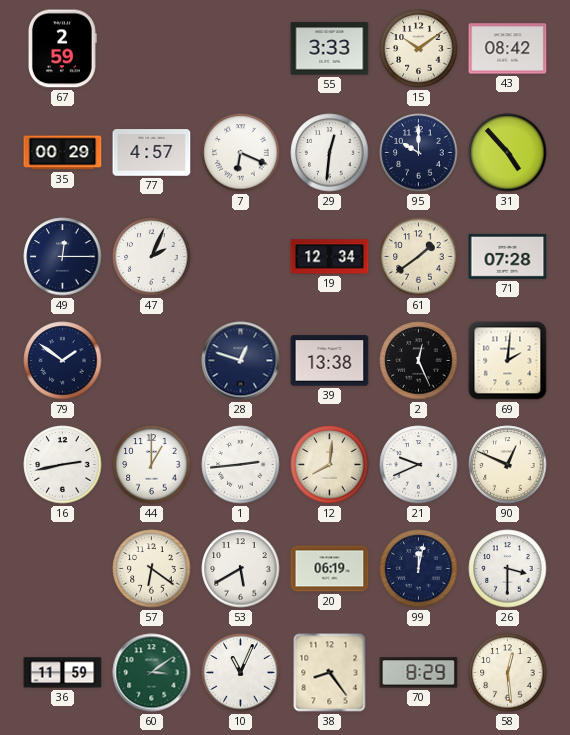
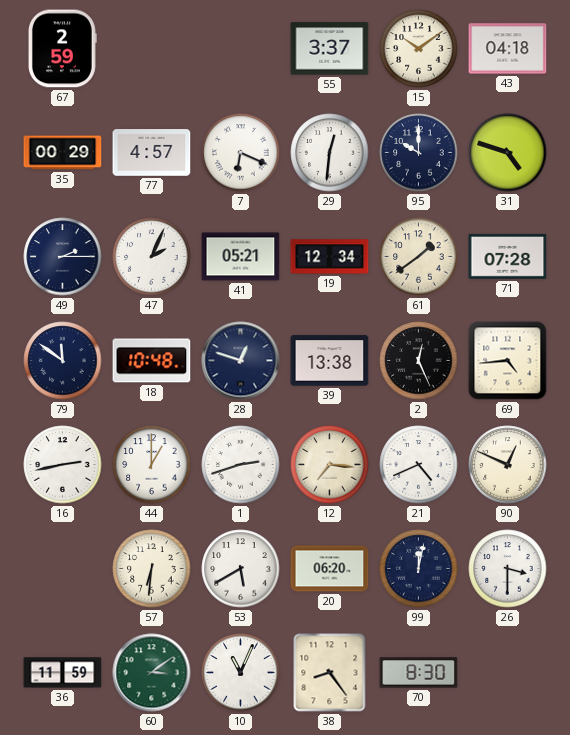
55: 3:33 -> 3:37 (330, 49)
43: 08:42 -> 04:18 (508, 49)
31: 4:53 -> 4:48 (508, 153)
49: 12:15 -> 2:15 (63, 257)
41: none -> 05:21 (241, 257)
79: 1:51 -> 11:51 (63, 361)
18: none -> 10:48 (152, 361)
69: 2:01 -> 4:44 (508, 361)
1: 2:44 -> 2:42 (241, 465)
12: 8:01 -> 7:16 (330, 465)
21: 9:41 -> 4:41 (419, 465)
57: 6:21 -> 6:31 (152, 569)
20: 06:19 -> 06:20 (330, 569)
70: 8:29 -> 8:30 (419, 673)
58: 12:29 -> none (508, 673)
